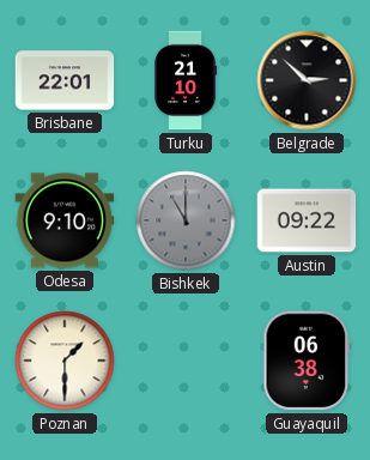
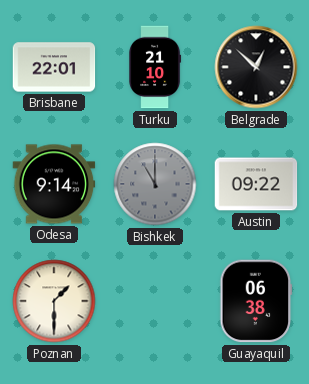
Belgrade: 2:52 -> 12:52 (256, 67)
Odesa: 9:10 -> 9:14 (54, 184)
